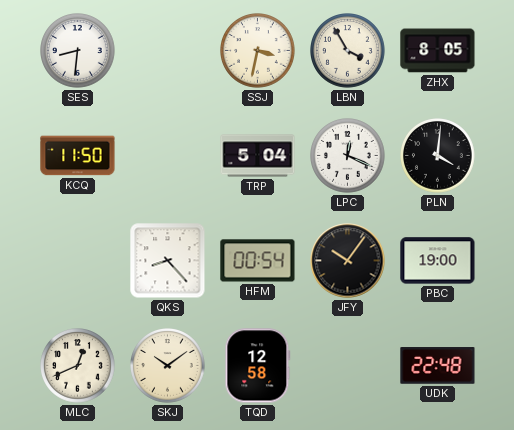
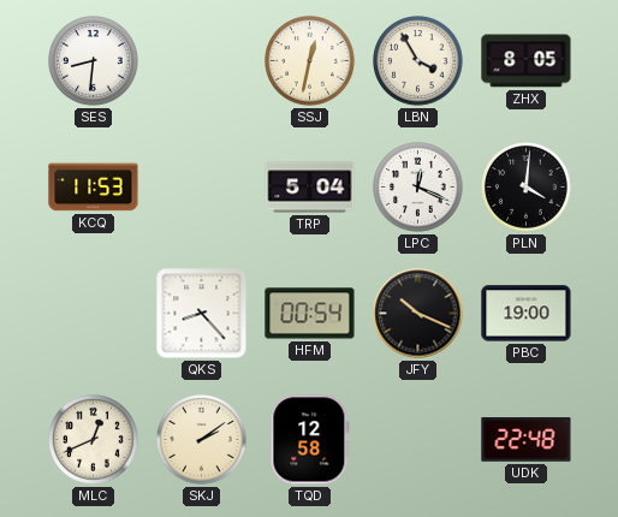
SSJ: 3:32 -> 12:32 (310, 61)
KCQ: 11:50 -> 11:53 (94, 188)
JFY: 10:06 -> 10:19 (418, 314)
SKJ: 10:09 -> 2:09 (202, 440)
